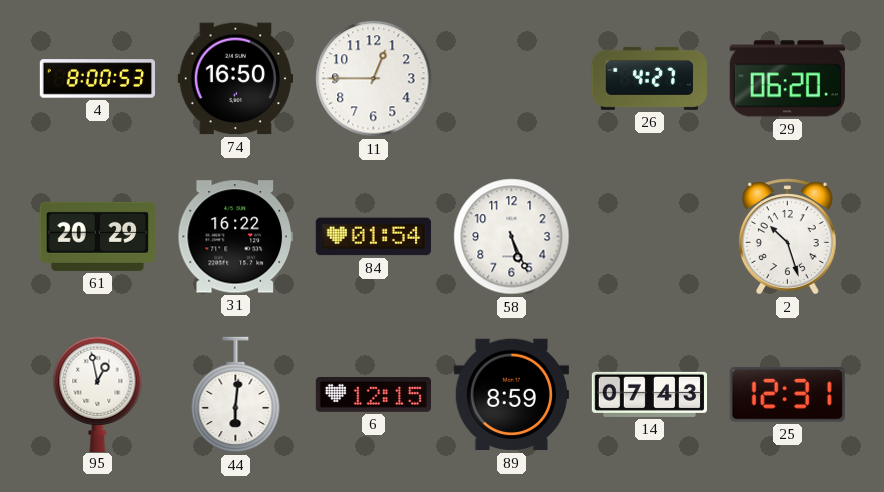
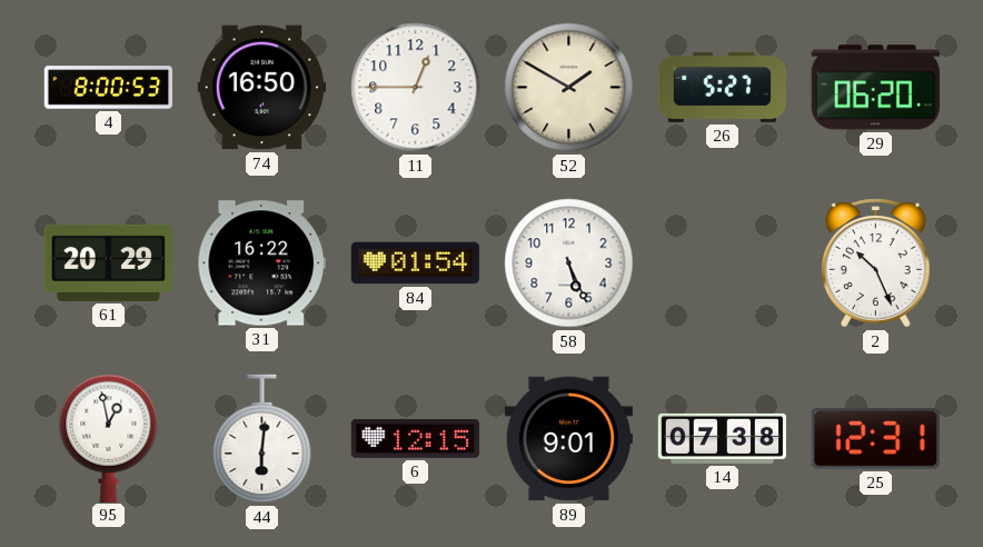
52: none -> 1:50 (569, 88)
26: 4:27 -> 5:27 (722, 87)
2: 10:27 -> 10:26 (875, 263)
89: 8:59 -> 9:01 (568, 439)
14: 07:43 -> 07:38 (722, 438)
